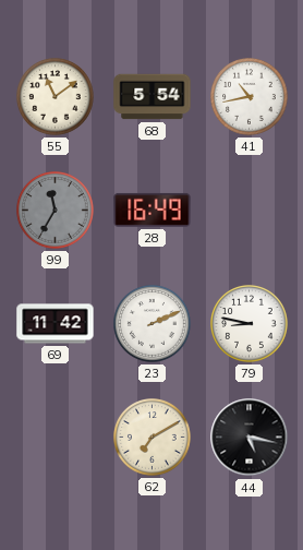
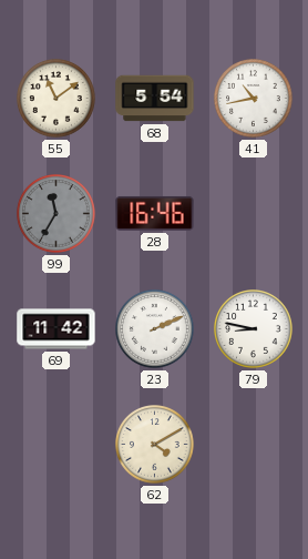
28: 16:49 -> 16:46 (155, 213)
62: 7:10 -> 4:10 (155, 445)
44: 5:17 -> none (250, 438)
